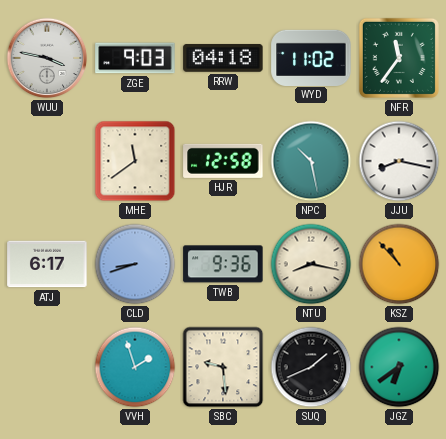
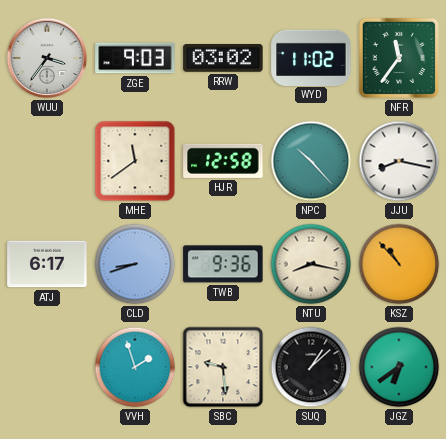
WUU: 3:47 -> 3:36 (47, 58)
RRW: 04:18 -> 03:02 (223, 58)
NPC: 10:28 -> 10:23 (311, 161)
SUQ: 1:41 -> 1:08 (311, 367)
